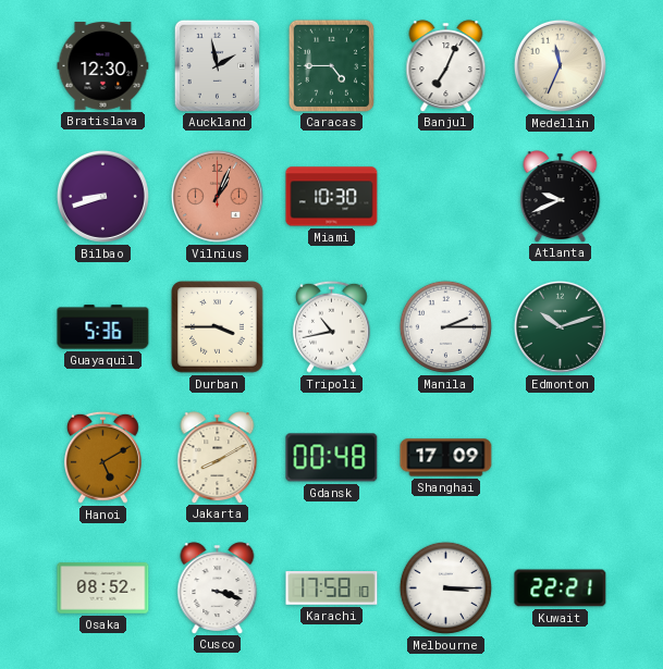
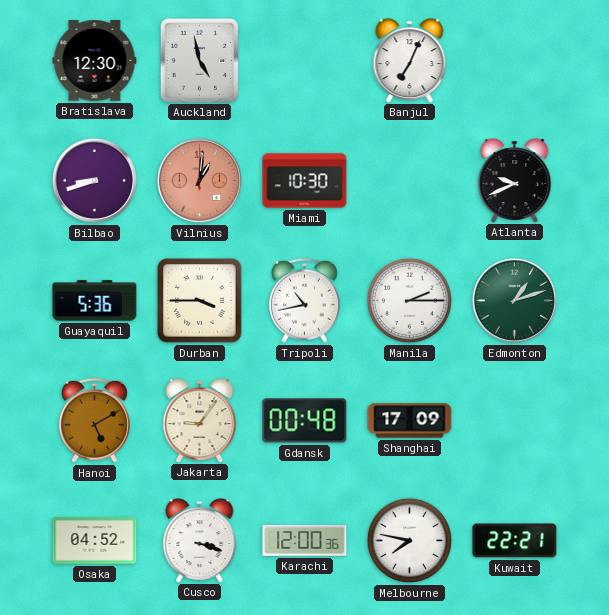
Auckland: 1:58 -> 4:58 (199, 60)
Caracas: 4:45 -> none (331, 65)
Medellin: 11:34 -> none (560, 65)
Vilnius: 1:04 -> 1:01 (199, 180)
Edmonton: 10:12 -> 1:12 (514, 300)
Jakarta: 8:10 -> 9:06 (200, 420)
Osaka: 08:52 -> 04:52 (95, 541)
Karachi: 17:58 -> 12:00 (305, 541)
Melbourne: 3:15 -> 7:47 (409, 540)
